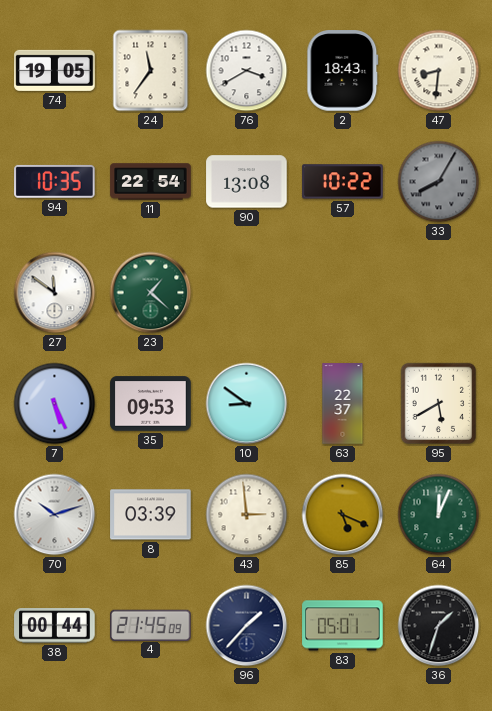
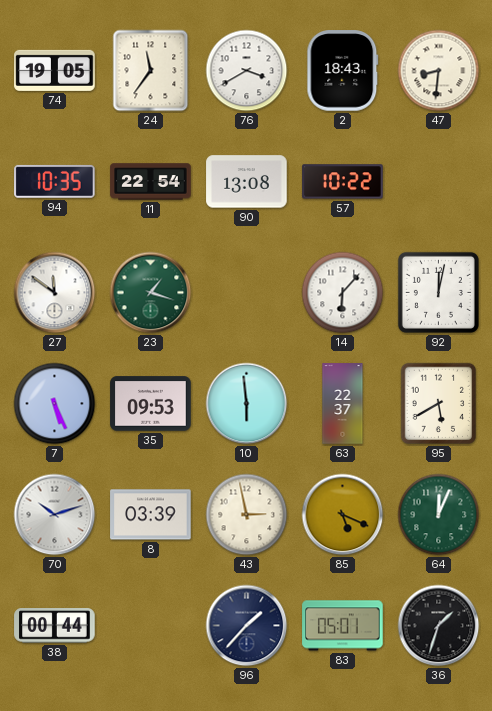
33: 8:05 -> none (439, 182)
23: 1:22 -> 1:18 (151, 293)
14: none -> 6:07 (343, 293)
92: none -> 12:02 (438, 292)
10: 8:51 -> 5:59 (247, 404)
43: 2:59 -> 2:58 (247, 515)
4: 21:45 -> none (151, 625)
